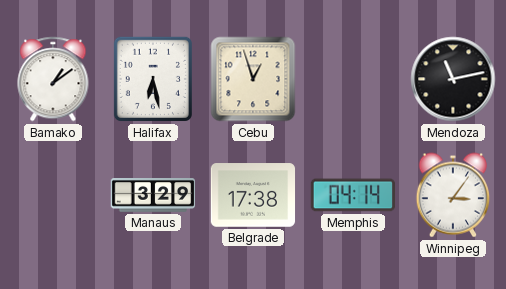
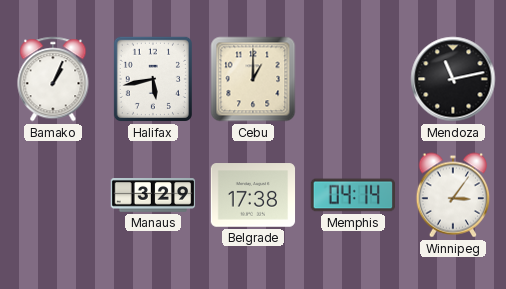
Bamako: 1:09 -> 1:04 (53, 79)
Halifax: 6:28 -> 5:43 (153, 79)
Cebu: 12:57 -> 1:00 (253, 79)
